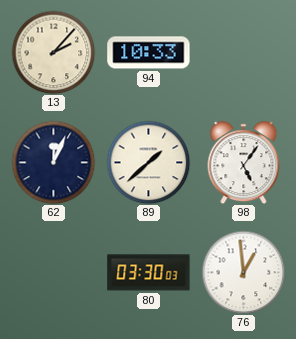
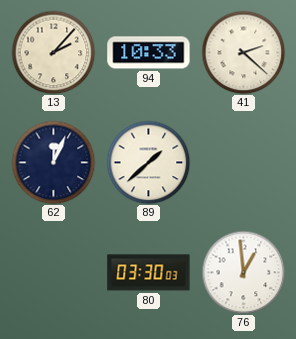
41: none -> 2:22 (243, 52)
98: 5:06 -> none (244, 163)
